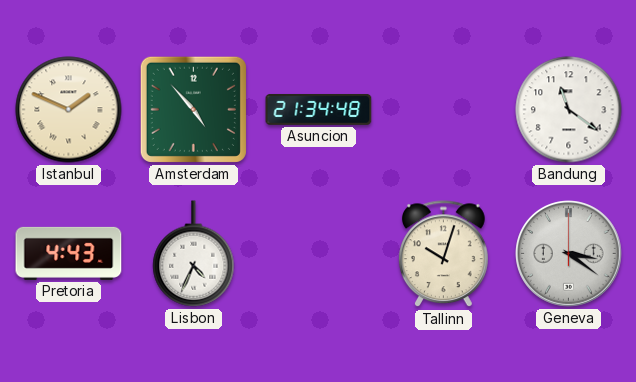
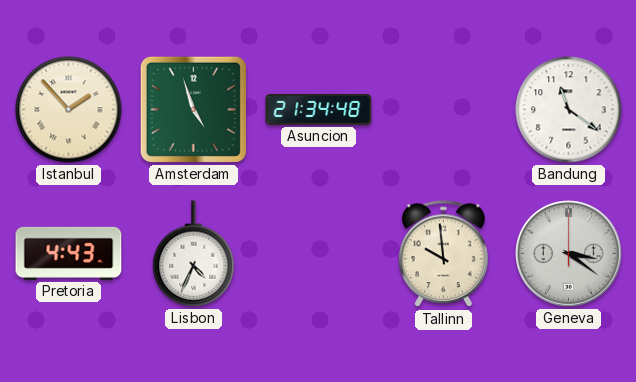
Istanbul: 1:49 -> 1:53 (69, 110)
Amsterdam: 4:53 -> 4:57 (193, 109)
Tallinn: 10:03 -> 9:59 (443, 254)
